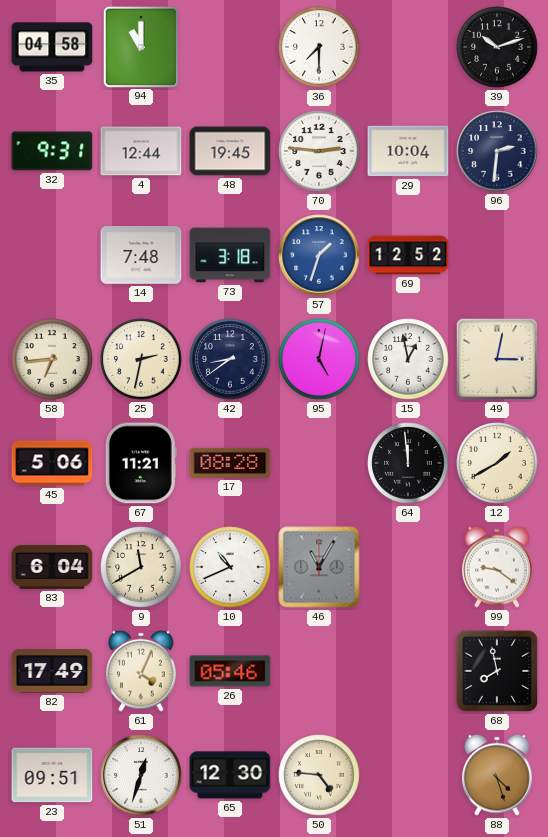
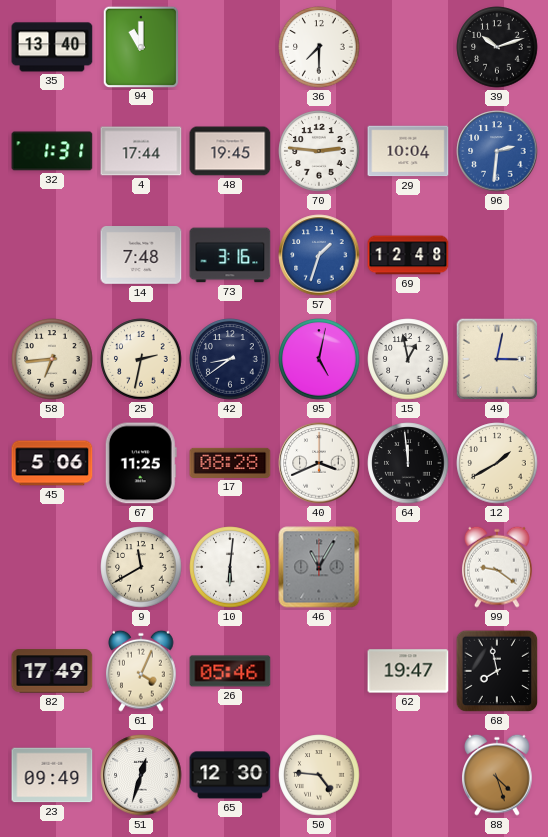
35: 04:58 -> 13:40 (52, 47)
32: 9:31 -> 1:31 (52, 151)
4: 12:44 -> 17:44 (141, 151)
96 dial: navy -> blue (497, 151)
73: 3:18 -> 3:16 (230, 255)
69: 12:52 -> 12:48 (408, 255)
67: 11:21 -> 11:25 (141, 463)
40: none -> 3:41 (319, 463)
83: 6:04 -> none (52, 567)
10: 10:41 -> 6:01 (230, 567)
62: none -> 19:47 (408, 671)
23: 09:51 -> 09:49 (52, 775)
